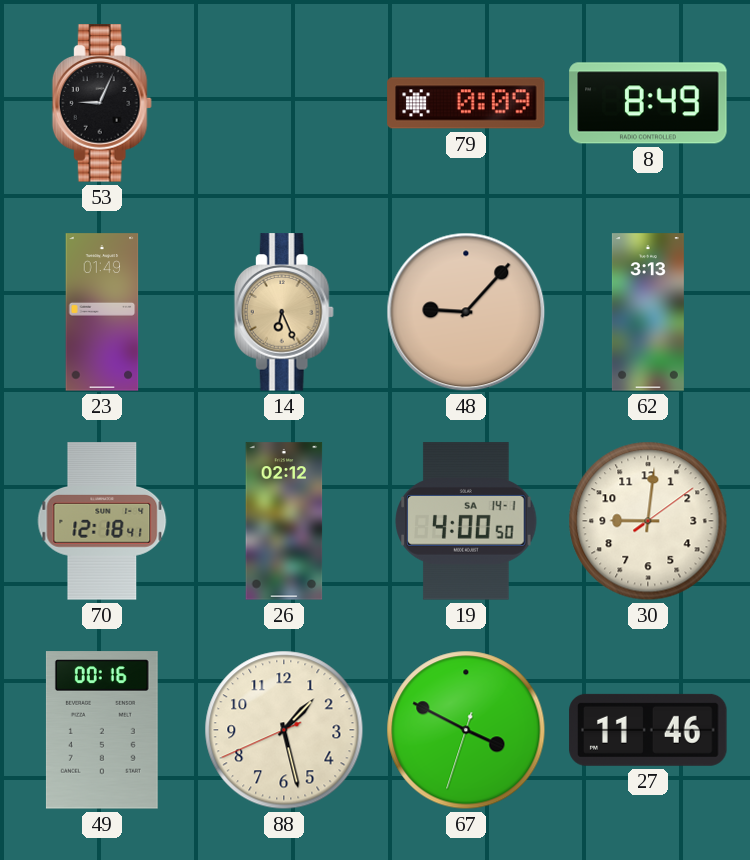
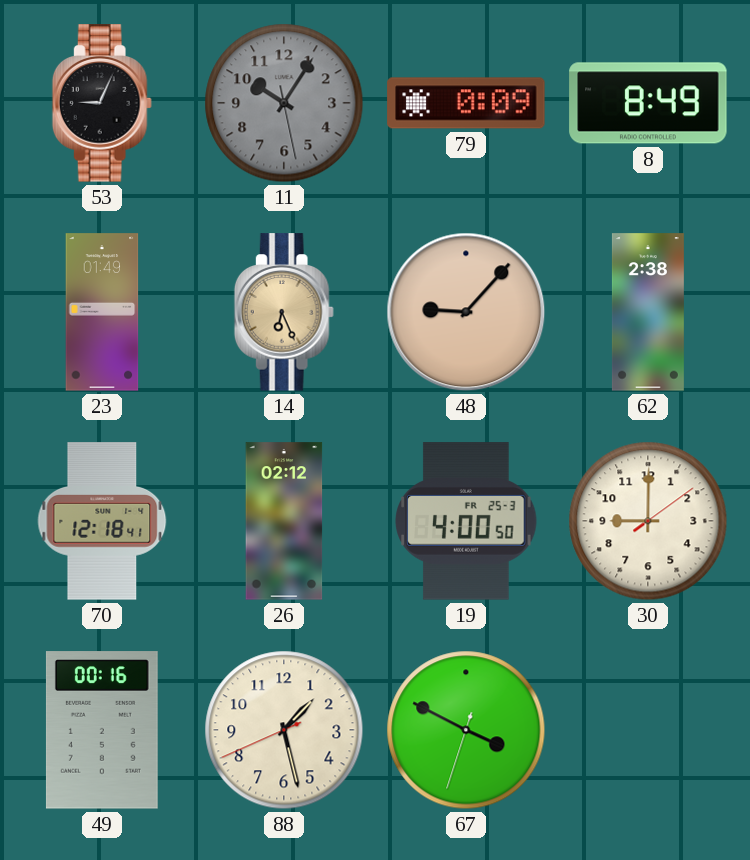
11: none -> 10:05 (284, 103)
62: 3:13 -> 2:38 (648, 312)
19 date: SA 14-1 -> FR 25-3 (466, 521)
30: 9:01 -> 9:00 (648, 521)
27: 11:46 -> none (648, 730)
